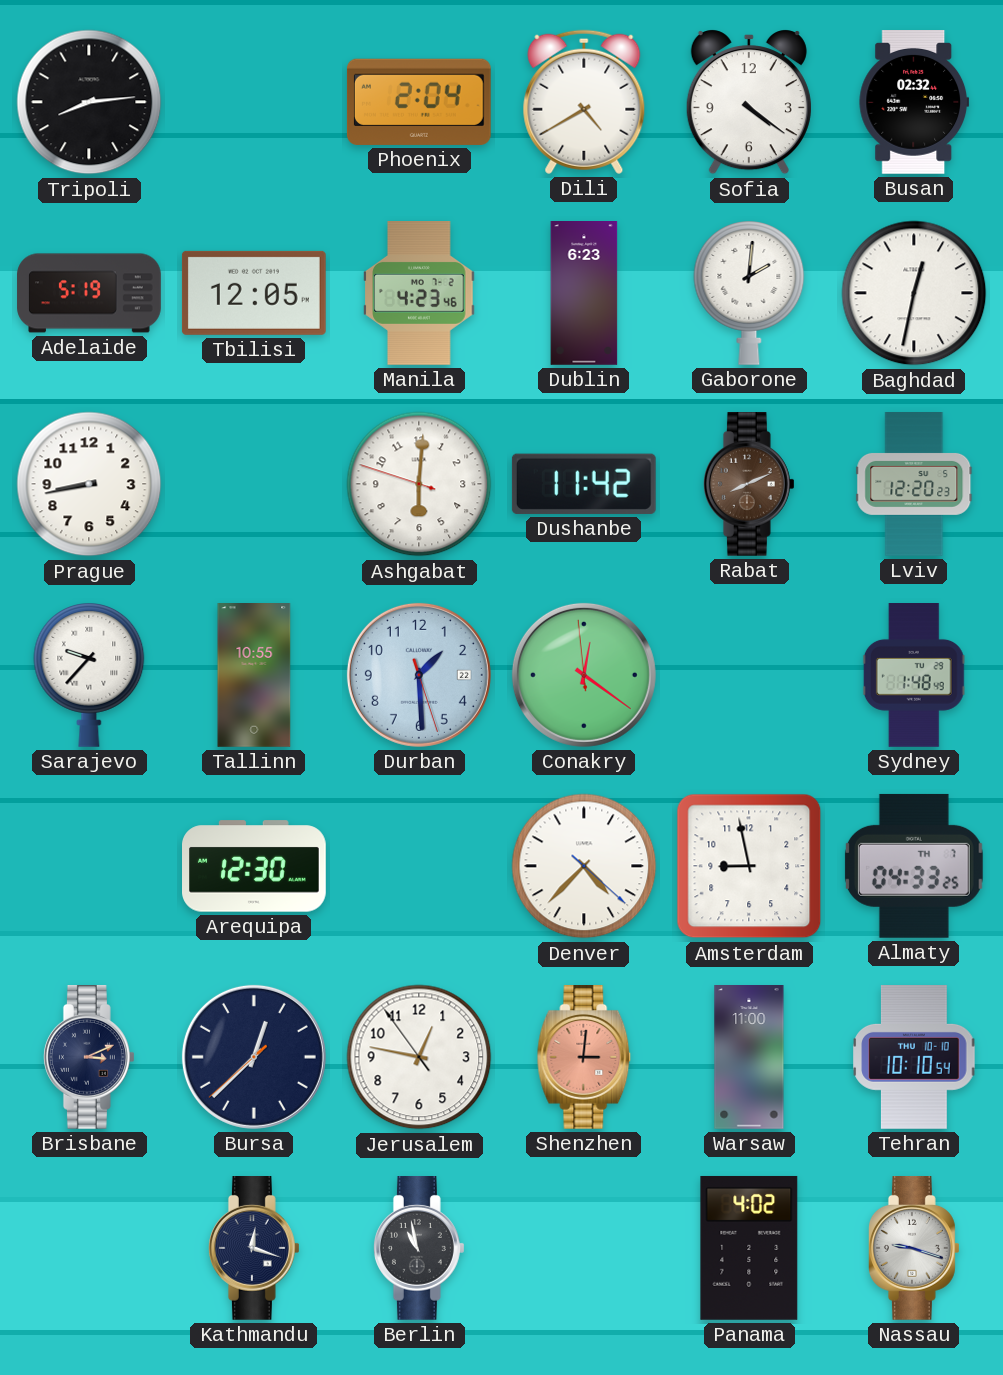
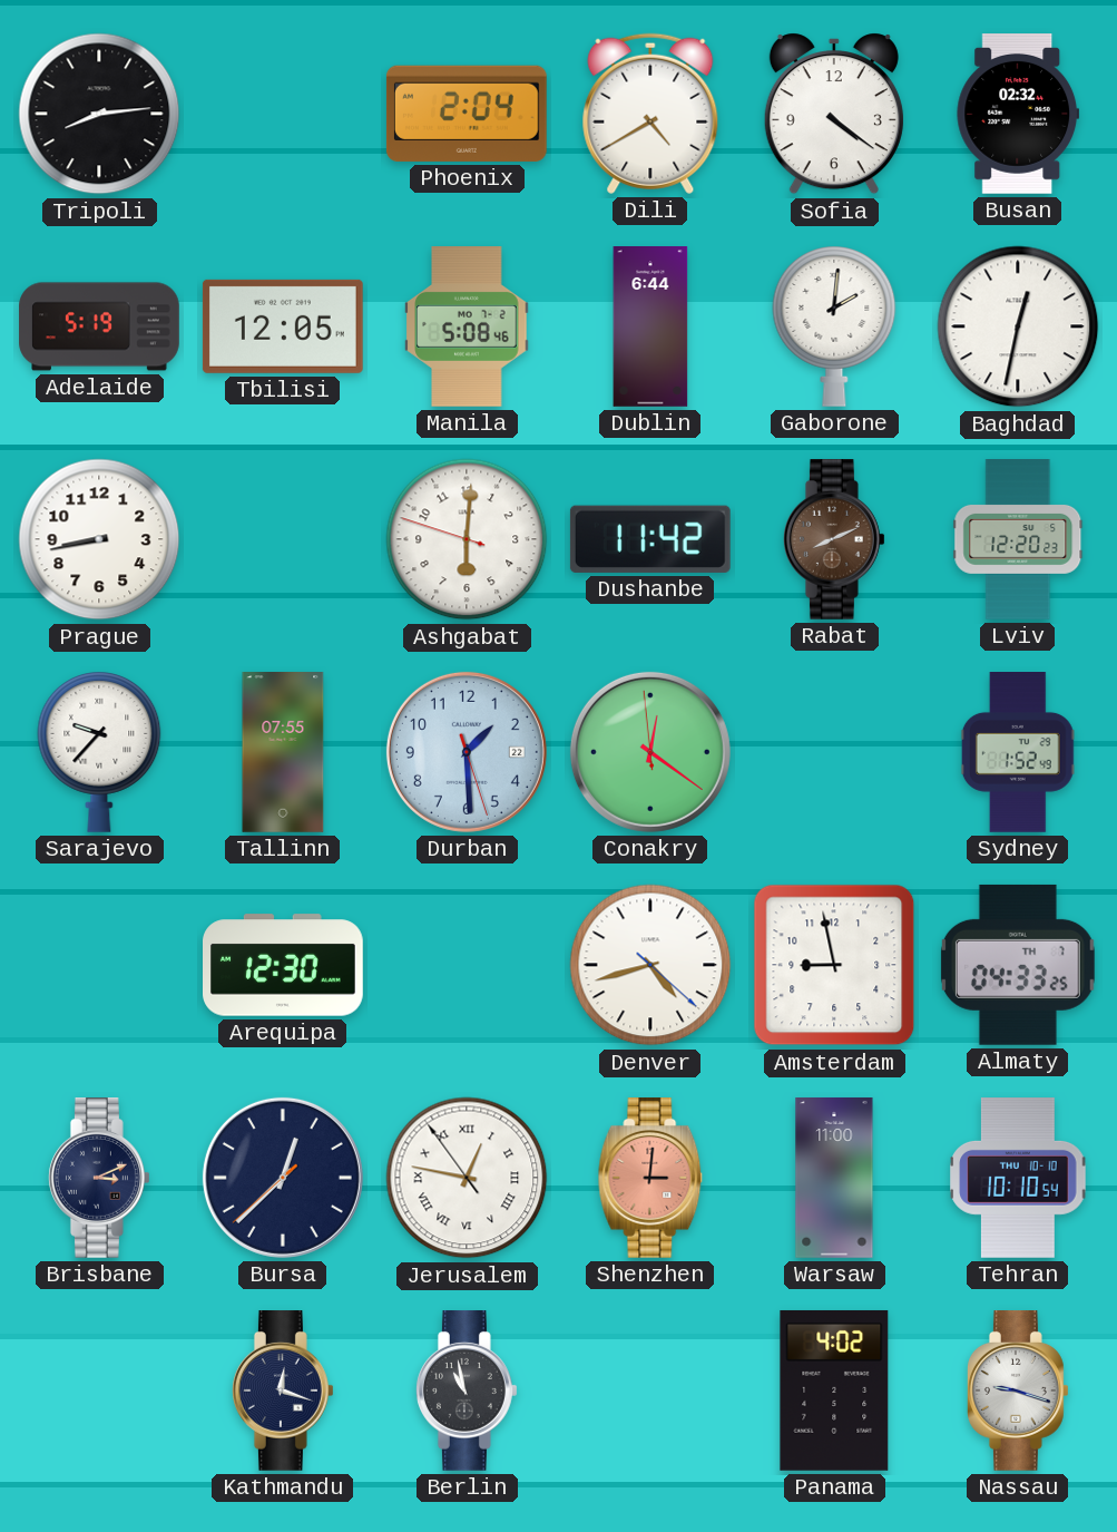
Manila: 4:23 -> 5:08 (467, 328)
Dublin: 6:23 -> 6:44 (650, 328)
Tallinn: 10:55 -> 07:55 (283, 753)
Sydney: 1:48 -> 1:52 (1018, 753)
Denver: 4:37 -> 4:42 (650, 965)
Jerusalem numerals: Arabic -> Roman (467, 1178)
